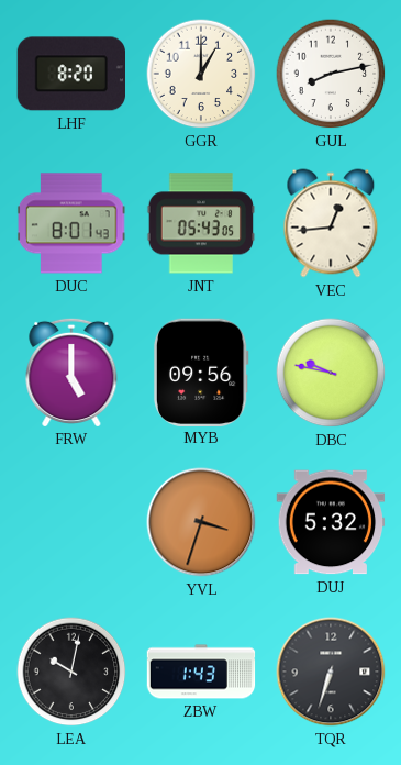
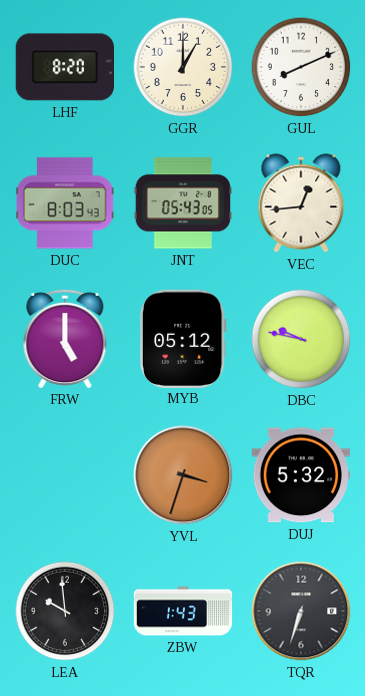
GUL: 8:13 -> 8:11 (301, 67)
DUC: 8:01 -> 8:03 (65, 203)
MYB: 09:56 -> 05:12 (183, 338)
LEA: 10:02 -> 9:59 (65, 611)
